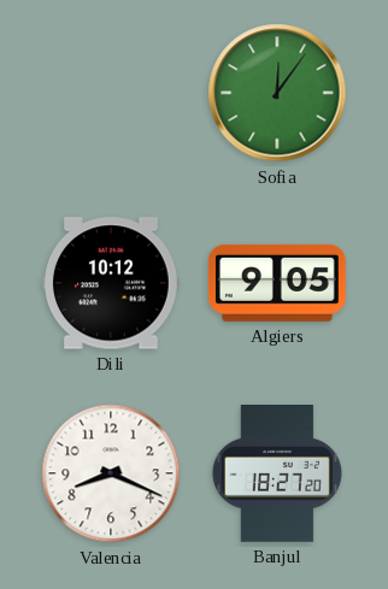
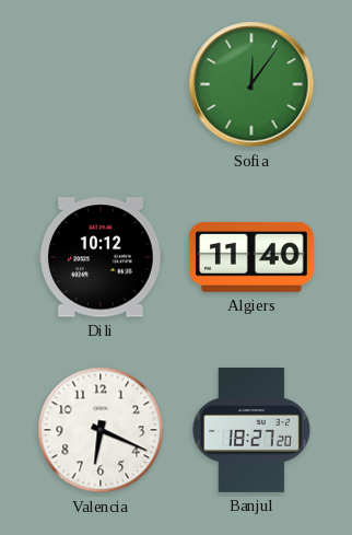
Algiers: 9:05 -> 11:40 (251, 257)
Valencia: 8:19 -> 6:19 (101, 430)
